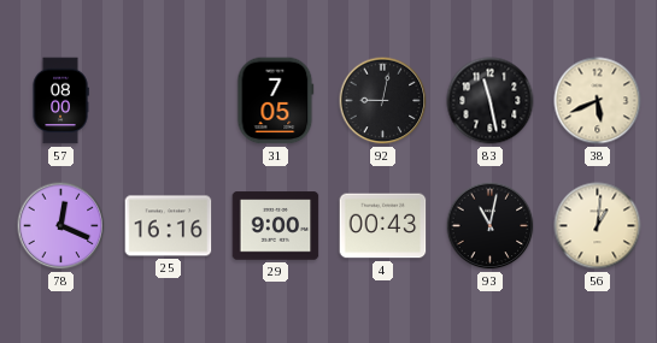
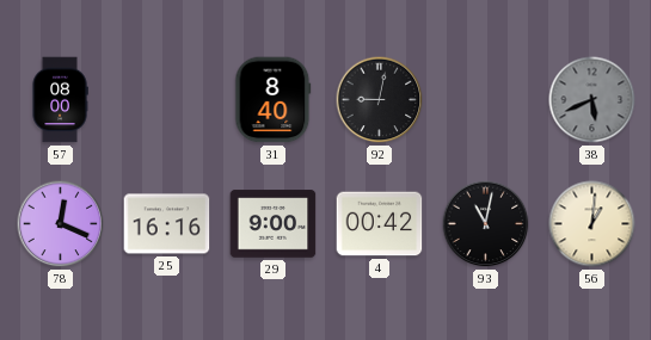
31: 7:05 -> 8:40 (274, 100)
83: 11:28 -> none (491, 101)
38 dial: cream -> grey (592, 100)
4: 00:43 -> 00:42 (380, 224)
